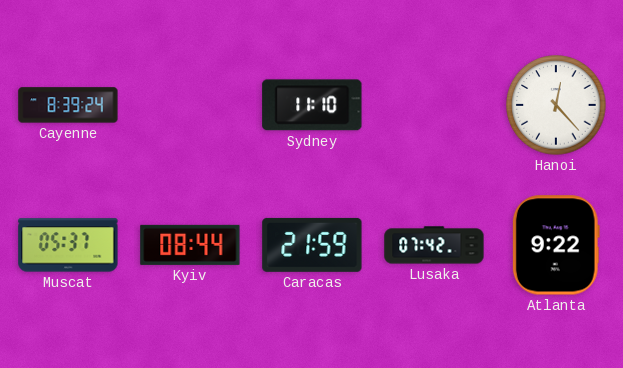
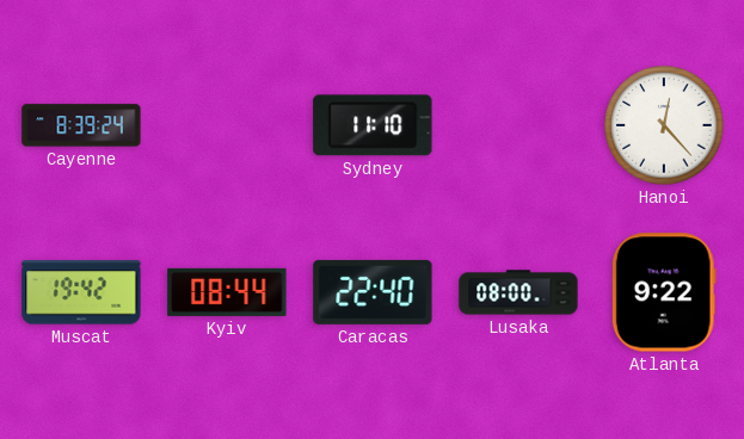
Muscat: 05:37 -> 19:42 (81, 292)
Caracas: 21:59 -> 22:40 (373, 292)
Lusaka: 07:42 -> 08:00 (518, 292)
